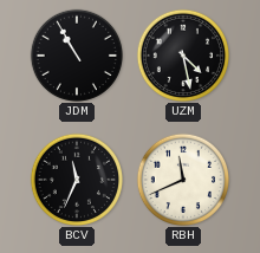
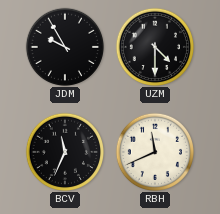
JDM: 10:55 -> 9:55 (64, 46)
UZM: 4:28 -> 4:30 (154, 46)
